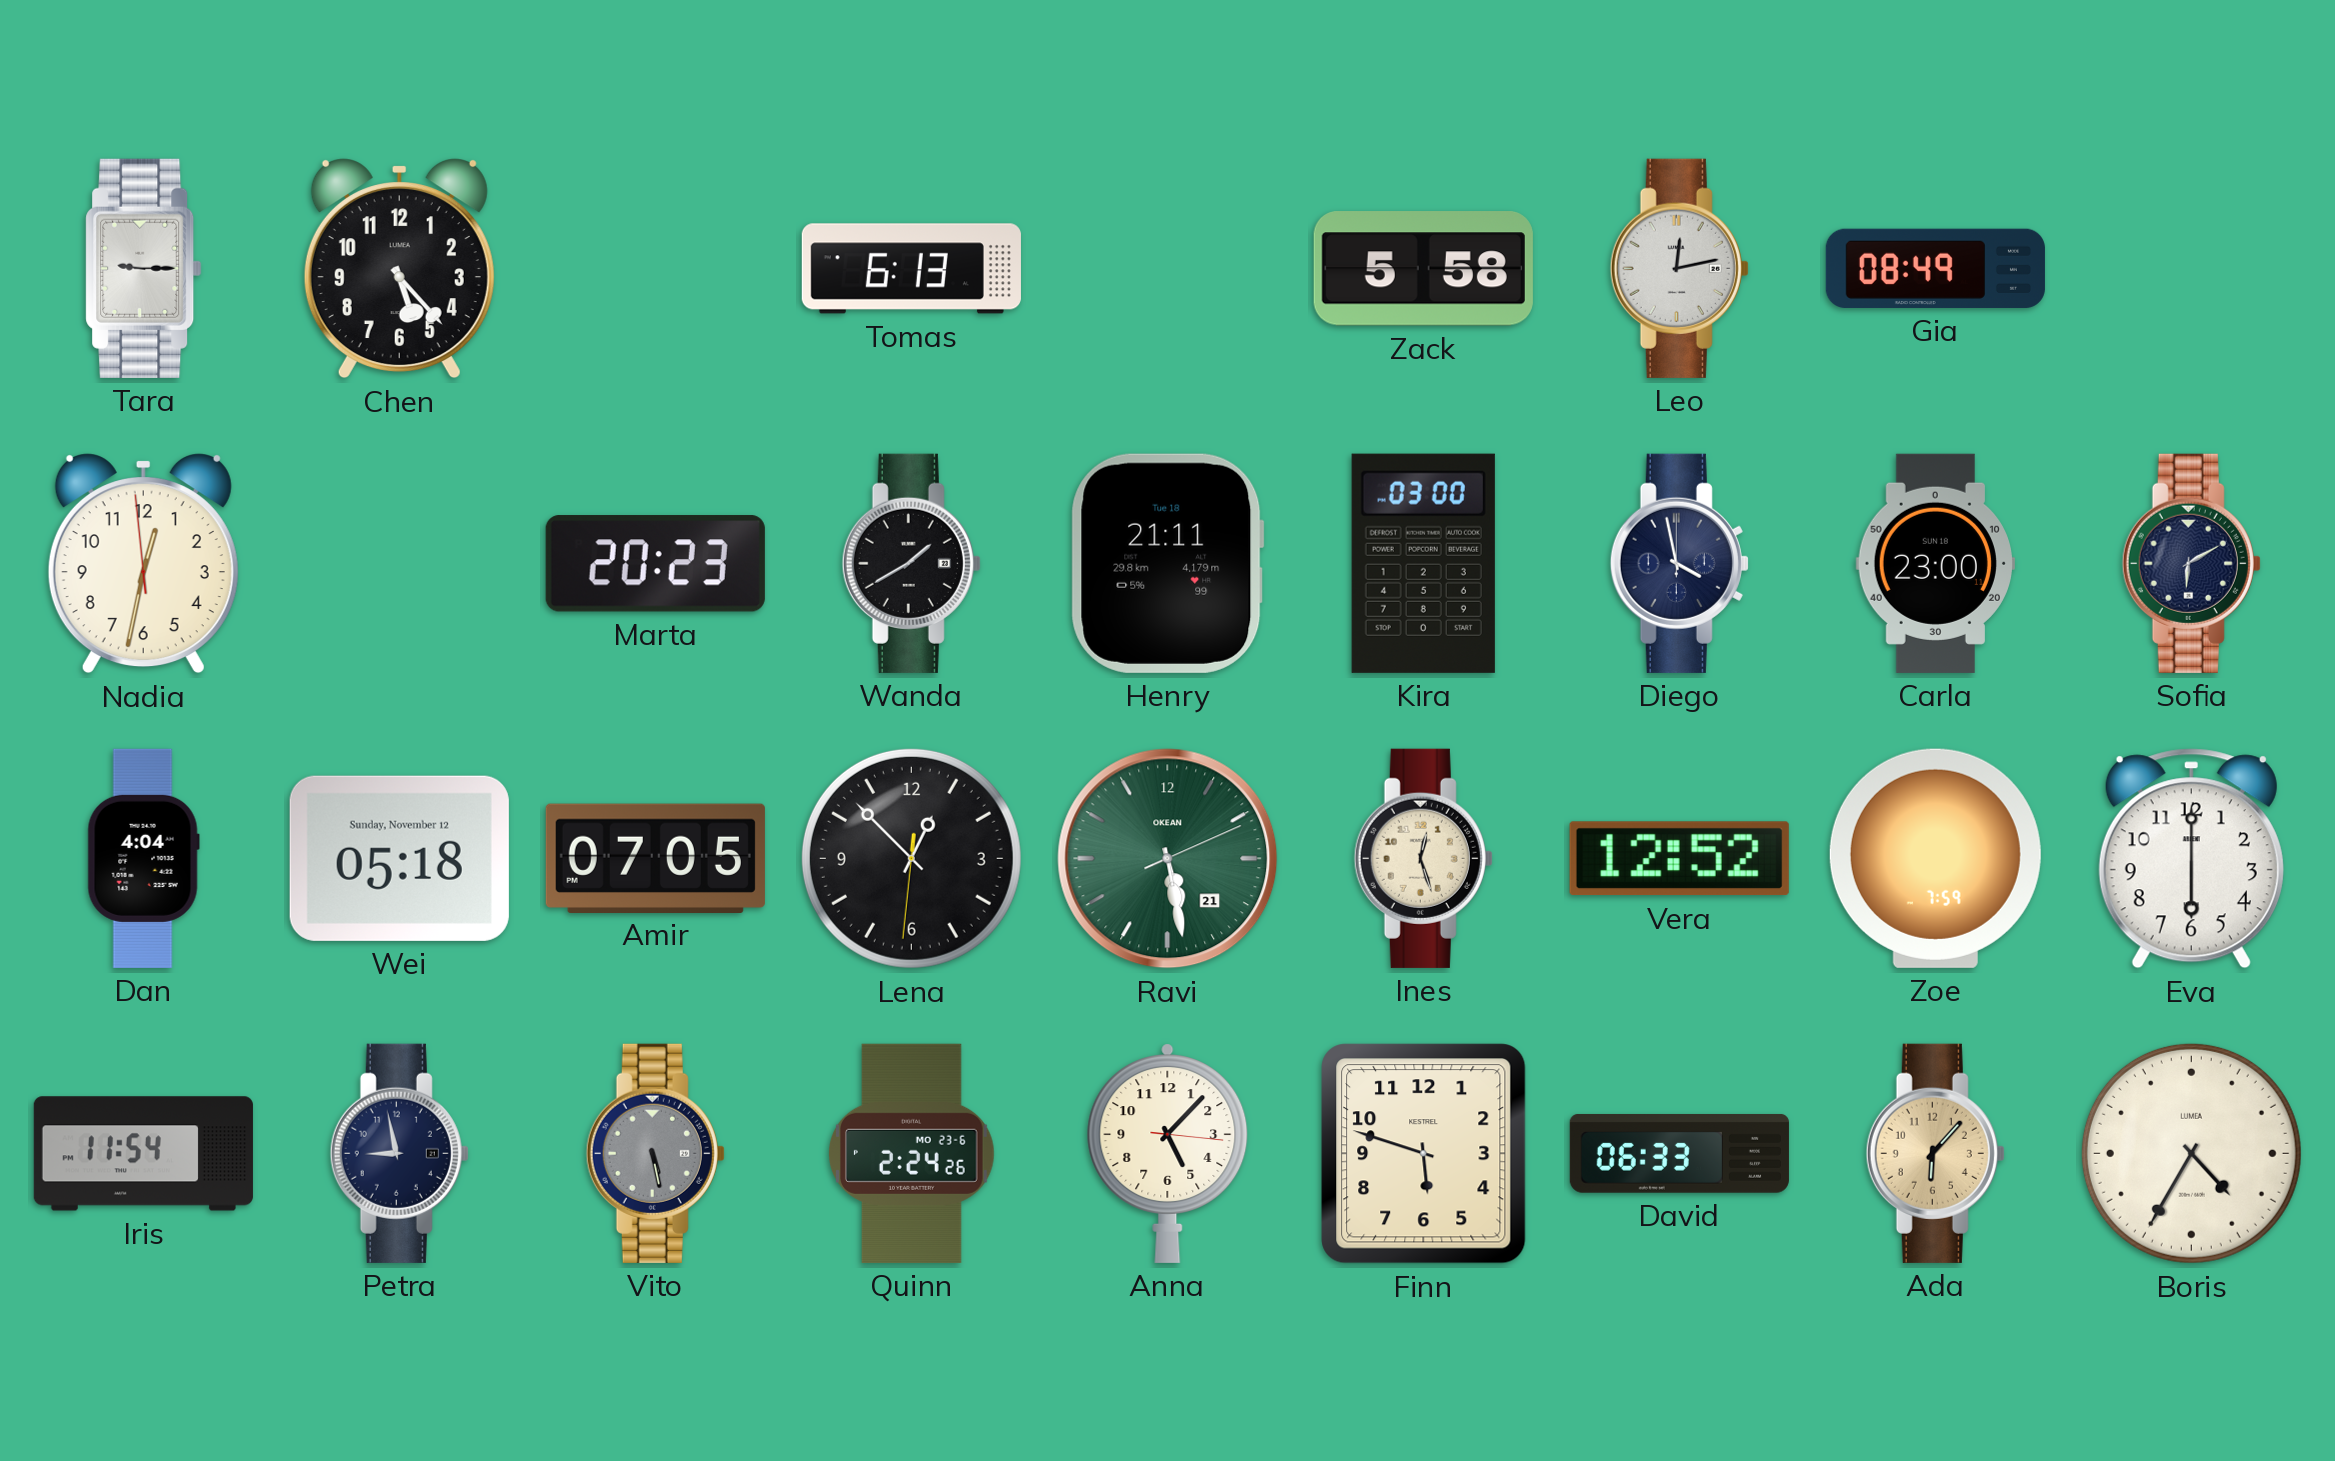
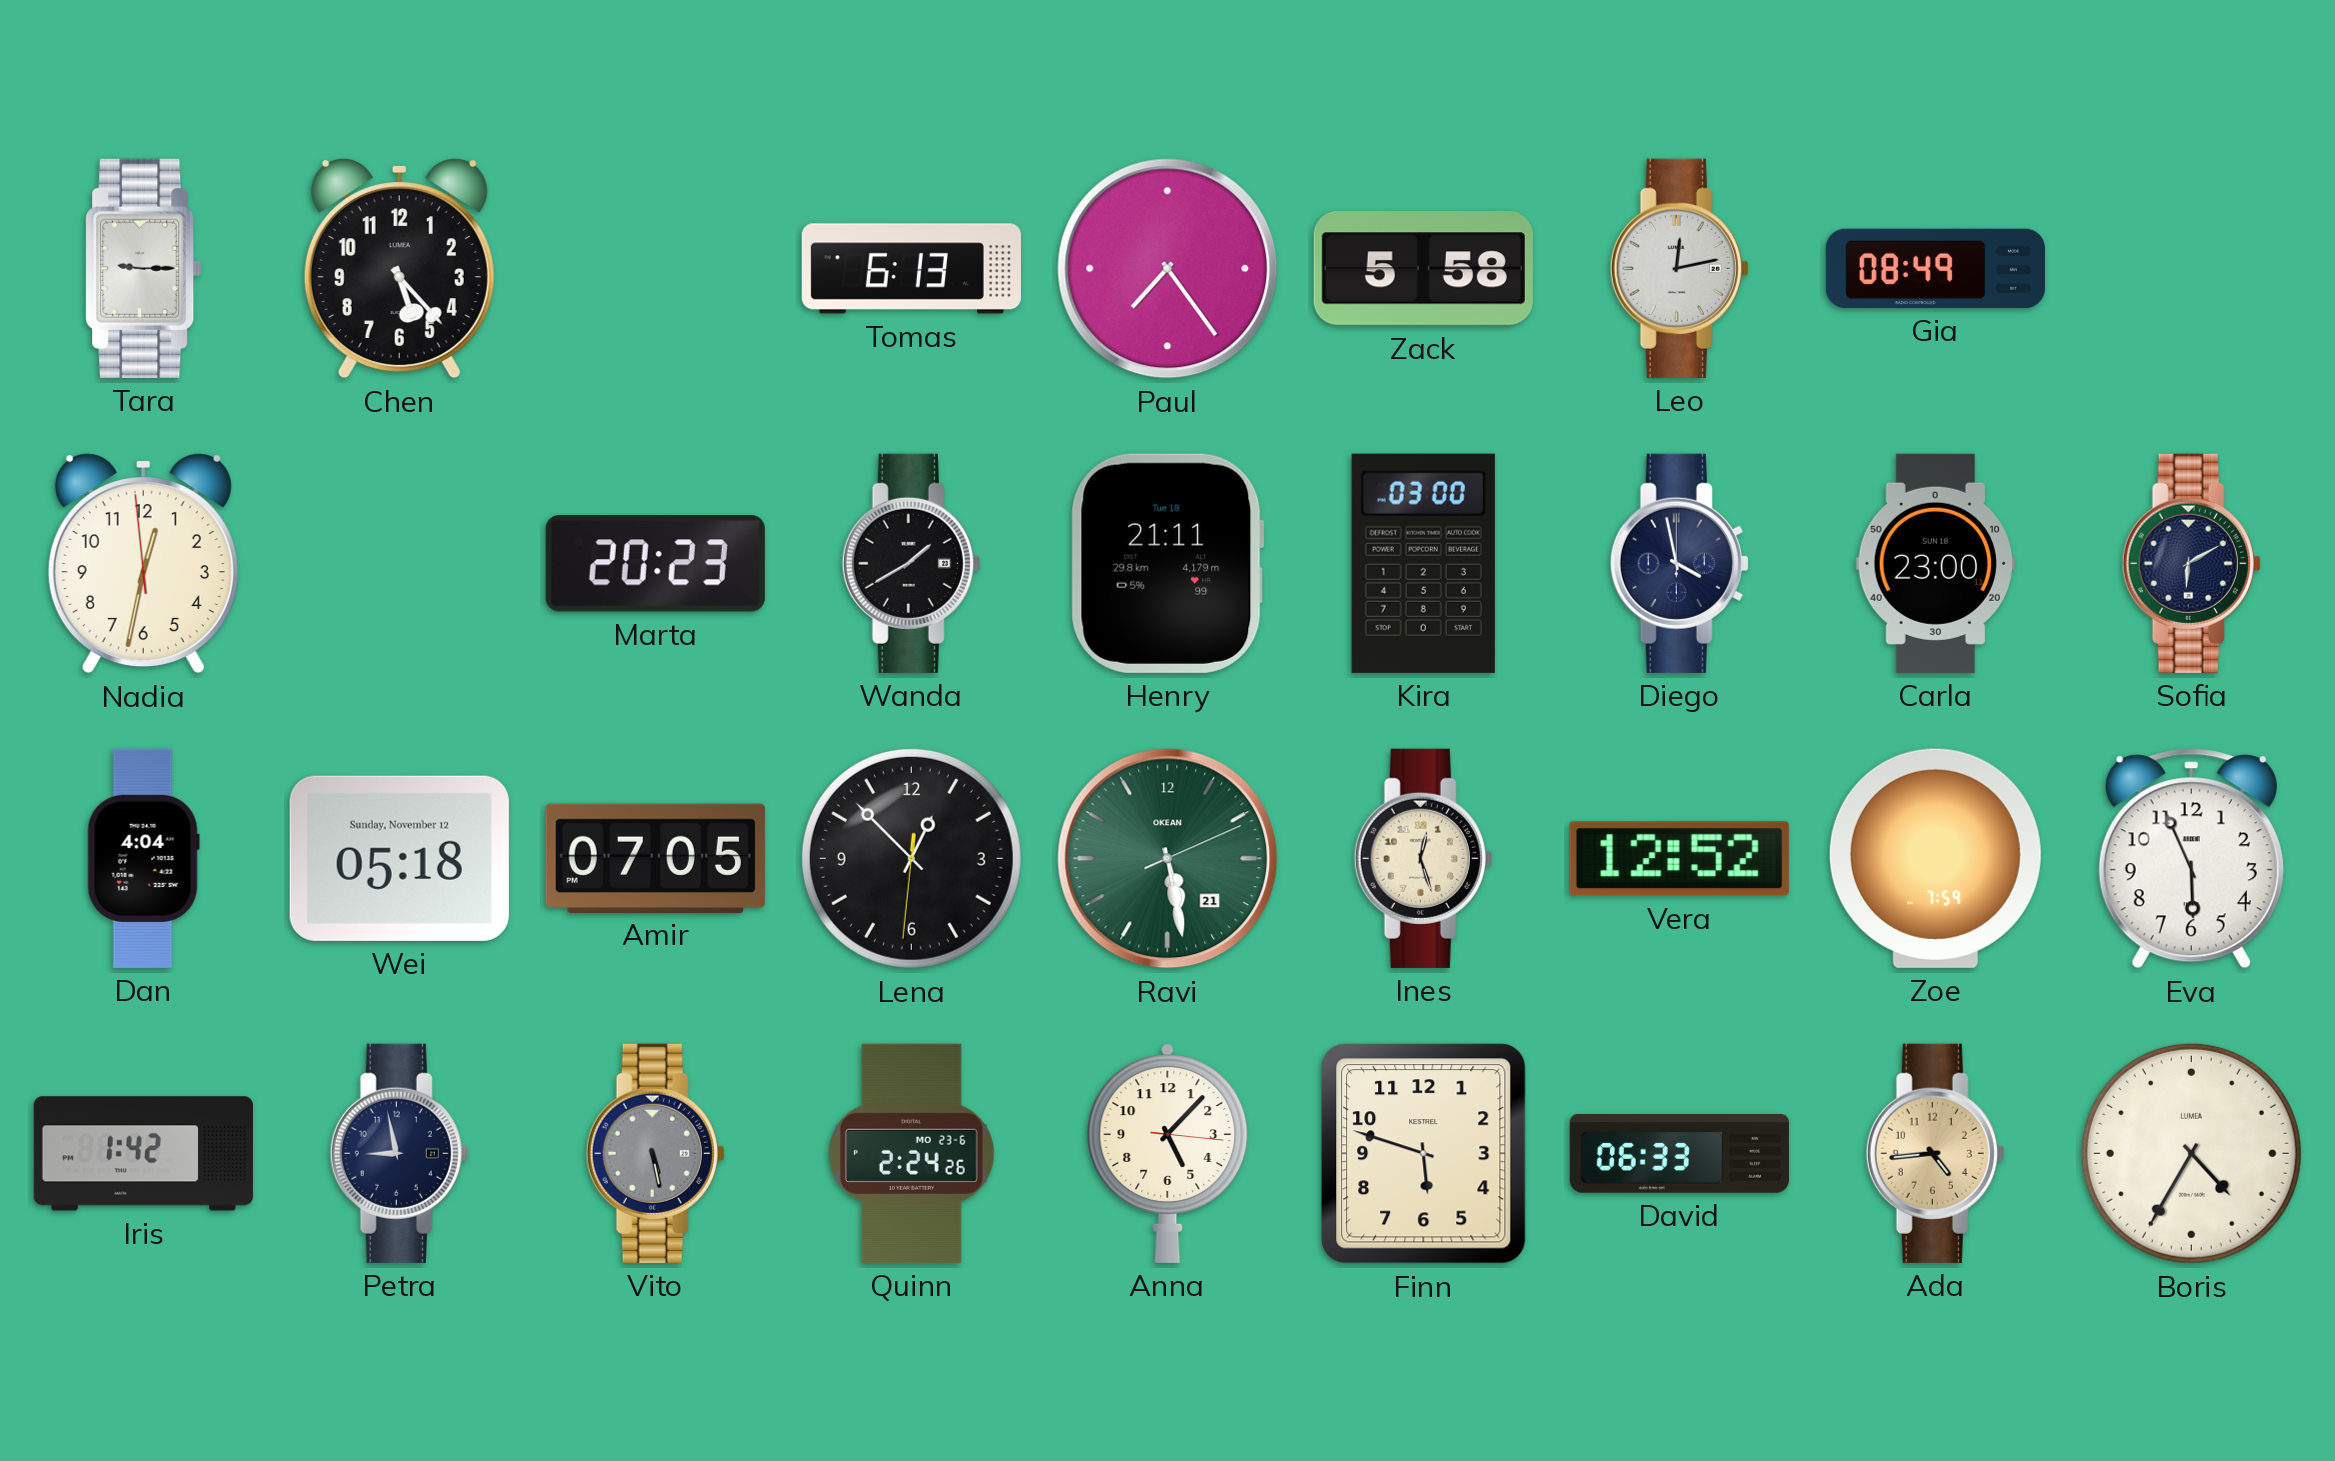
Paul: none -> 7:24 (1168, 269)
Eva: 6:00 -> 5:56 (2191, 859)
Iris: 11:54 -> 1:42 (143, 1154)
Ada: 6:07 -> 4:44 (1935, 1153)
